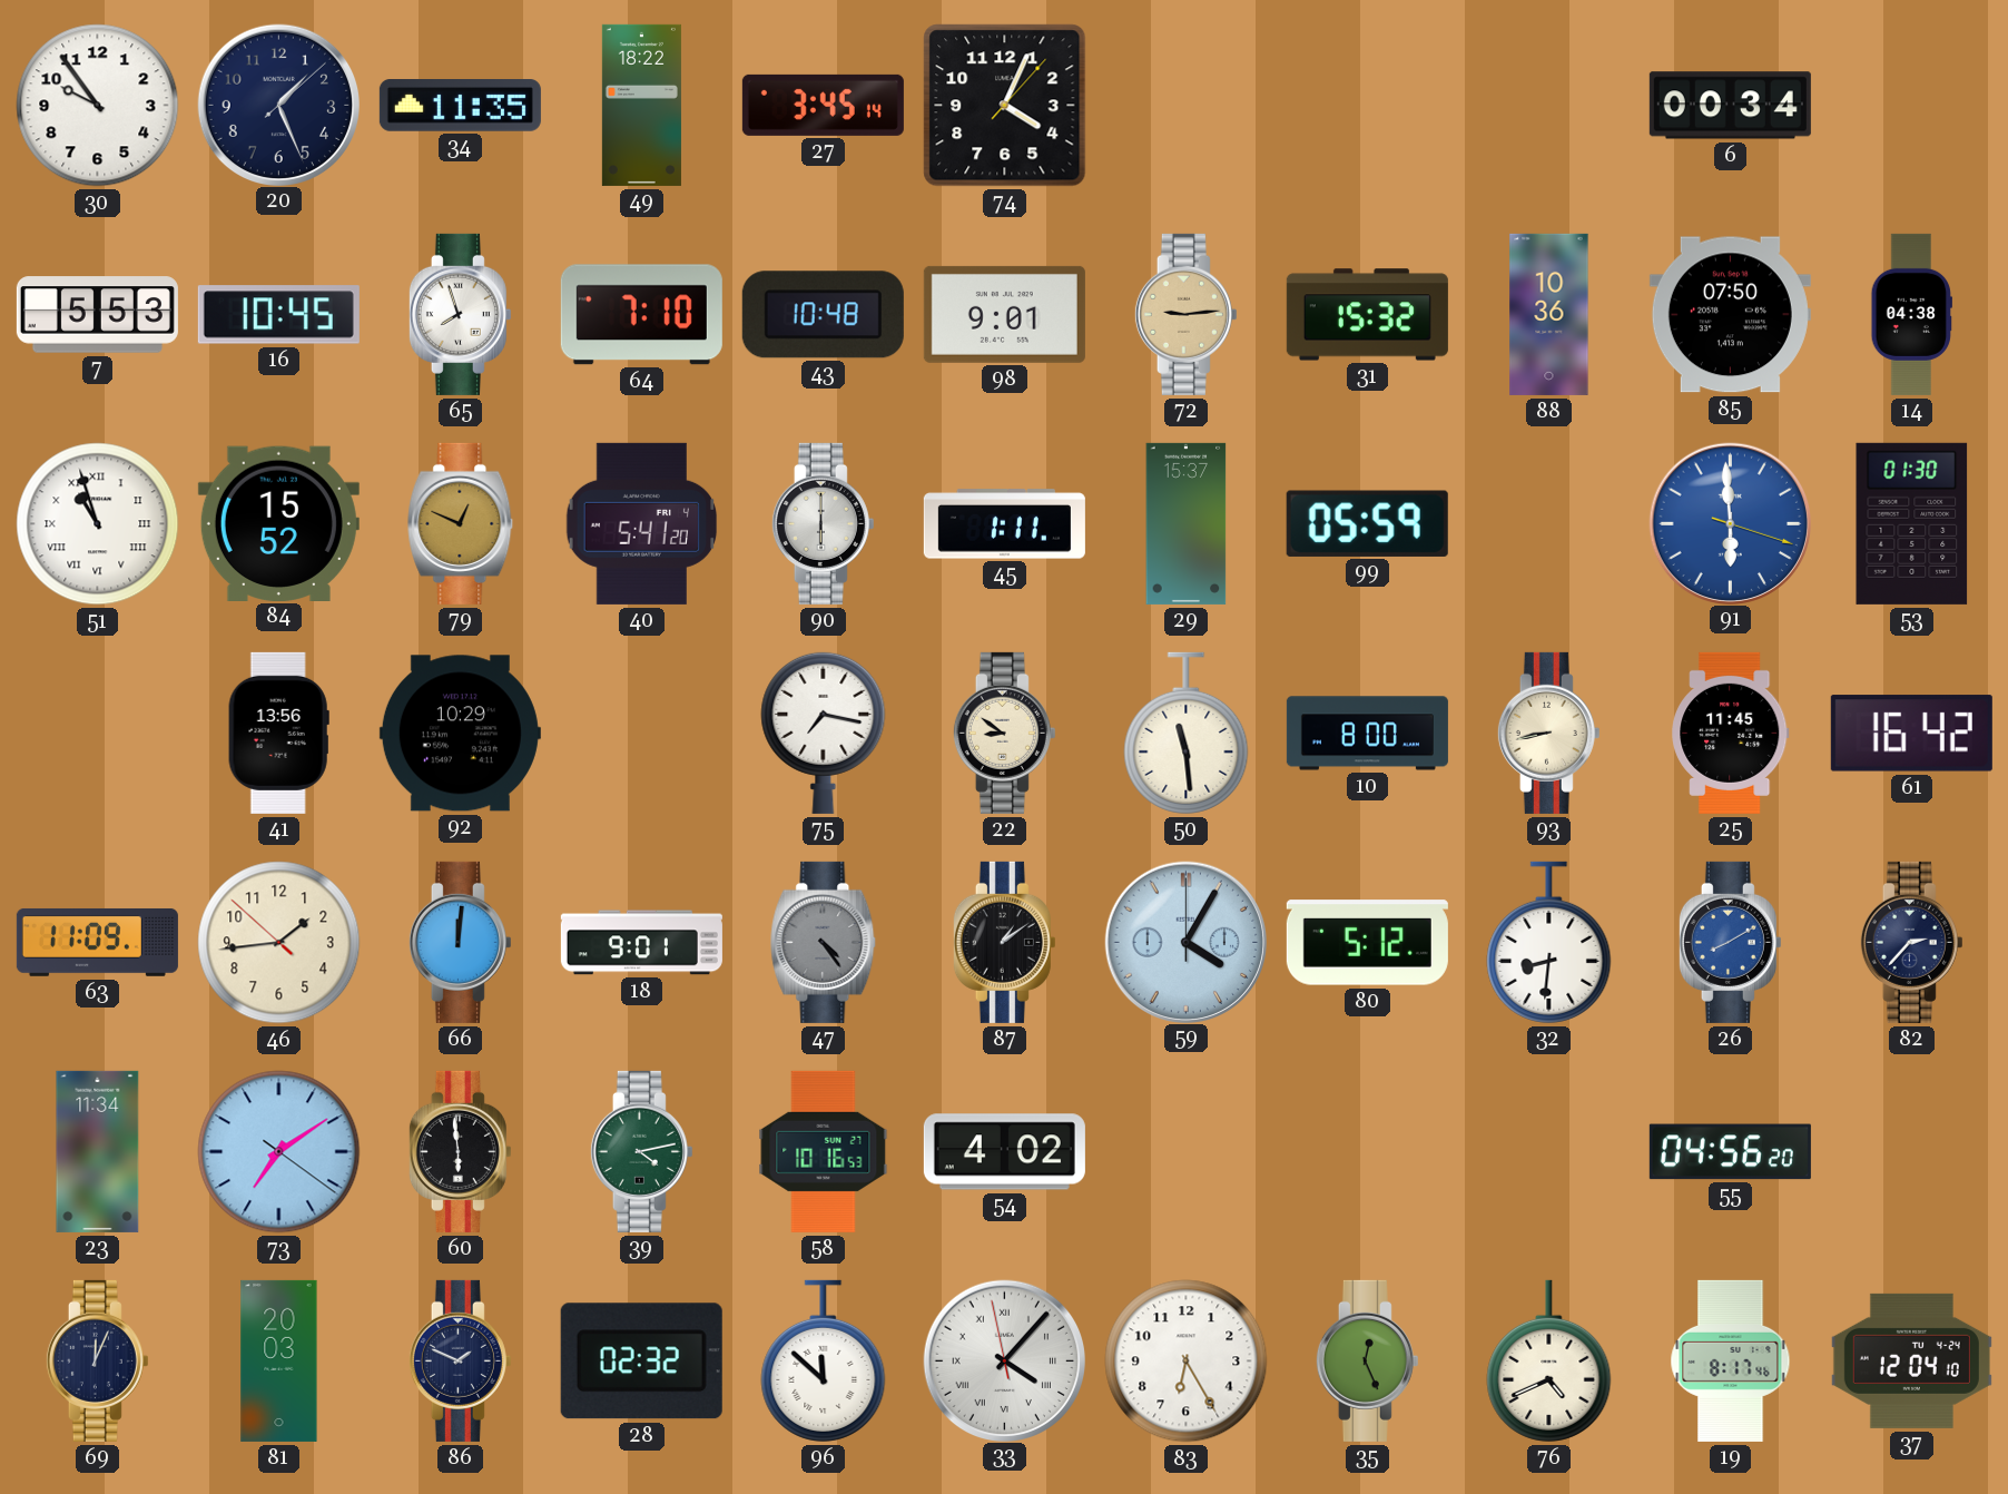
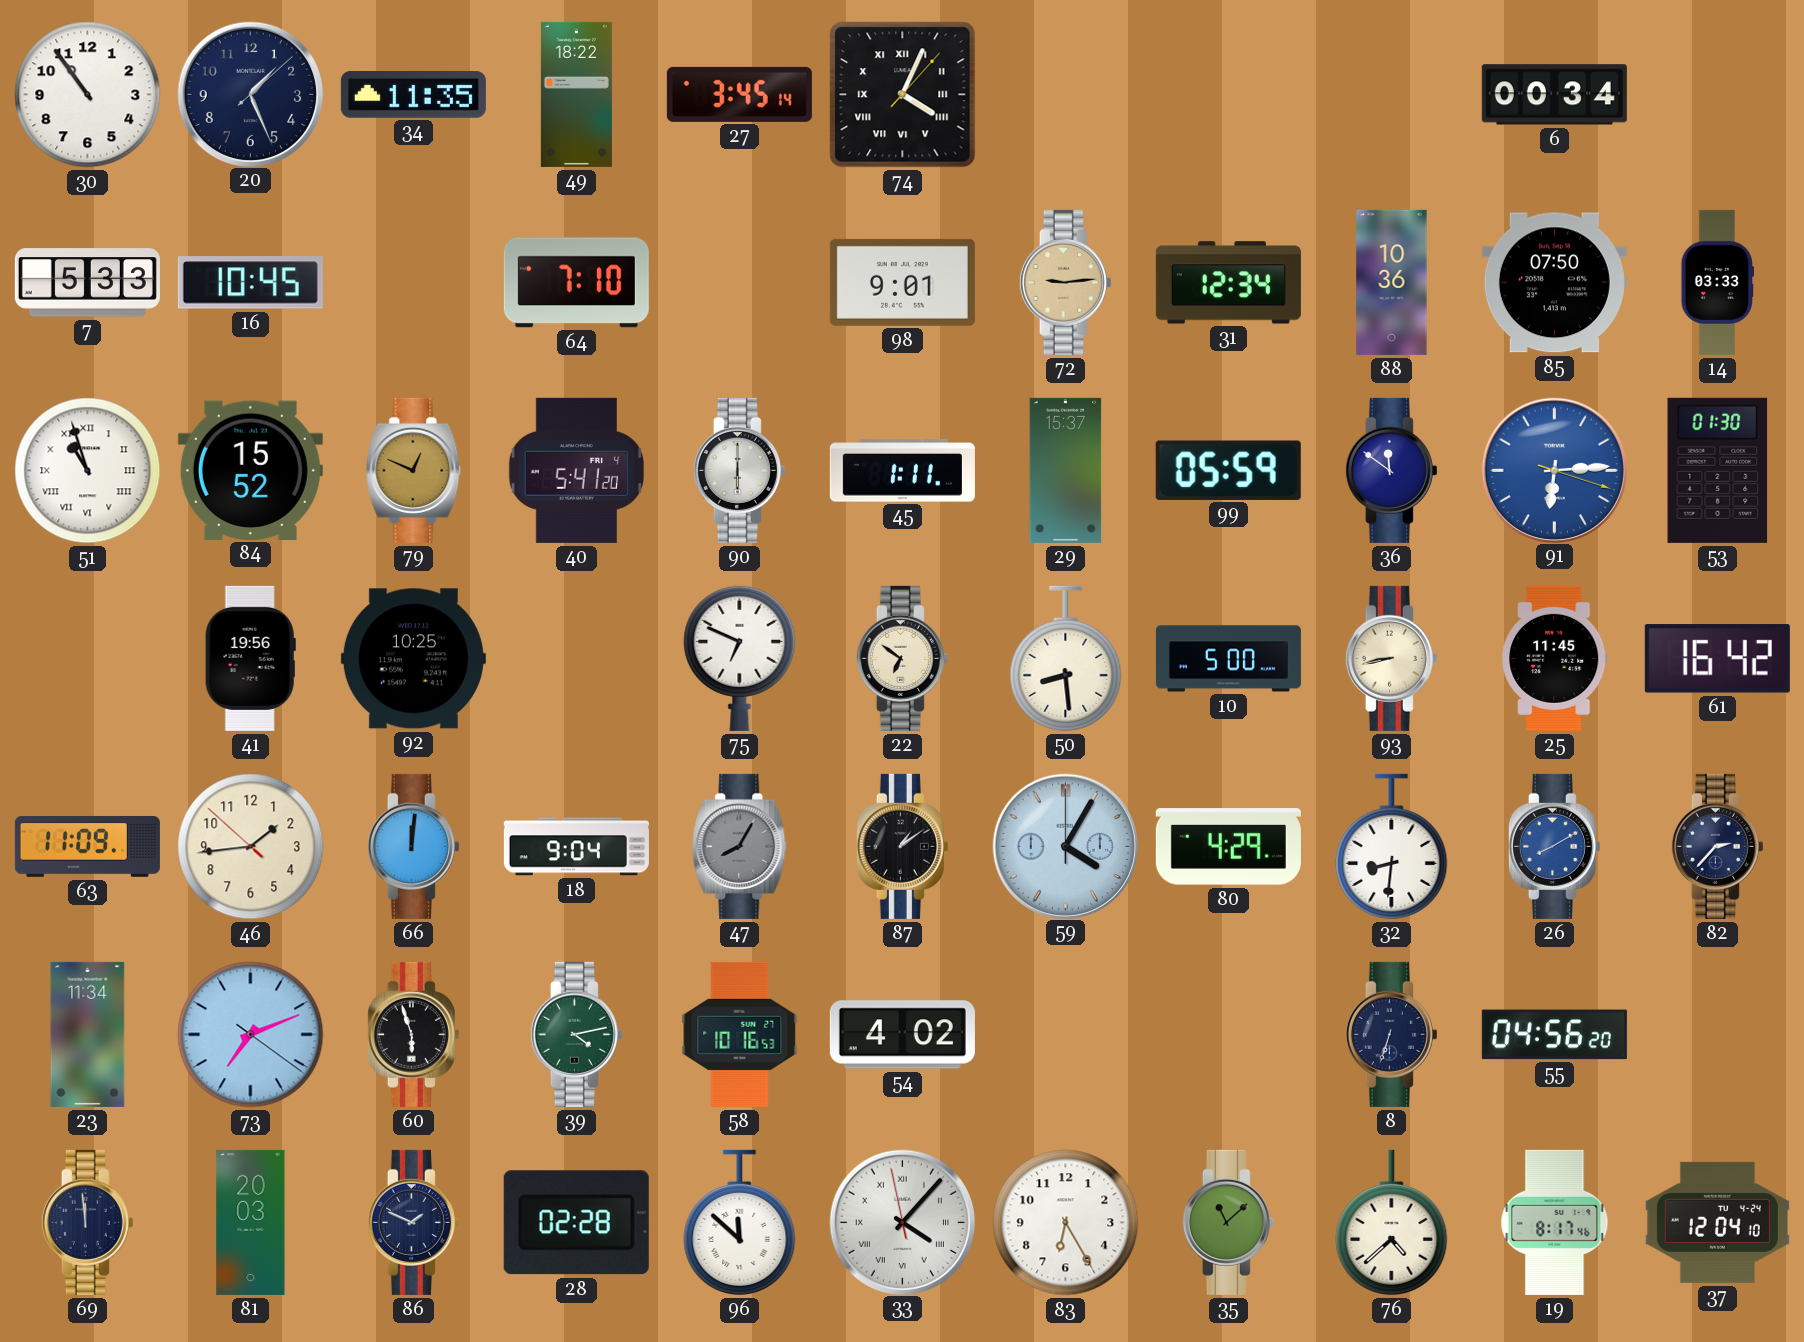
30: 9:54 -> 10:54 (88, 95)
74 numerals: Arabic -> Roman (903, 95)
7: 5:53 -> 5:33 (87, 283)
65: 7:57 -> none (460, 314)
43: 10:48 -> none (823, 315)
31: 15:32 -> 12:34 (1228, 283)
14: 04:38 -> 03:33 (1717, 282)
36: none -> 11:51 (1391, 470)
91: 5:59 -> 6:14 (1554, 470)
41: 13:56 -> 19:56 (250, 658)
92: 10:29 -> 10:25 (413, 659)
75: 7:17 -> 6:49 (740, 658)
22: 8:51 -> 6:51 (902, 658)
50: 11:29 -> 8:29 (1066, 658)
10: 8:00 -> 5:00 (1228, 659)
18: 9:01 -> 9:04 (576, 847)
47: 4:24 -> 8:05 (740, 846)
80: 5:12 -> 4:29 (1228, 847)
73: 7:09 -> 7:11 (251, 1035)
60: 5:59 -> 5:57 (413, 1034)
8: none -> 6:33 (1391, 1034)
69: 12:04 -> 11:59 (87, 1222)
28: 02:32 -> 02:28 (576, 1223)
35: 12:26 -> 11:08 (1228, 1222)
76: 4:41 -> 4:38 (1392, 1222)
